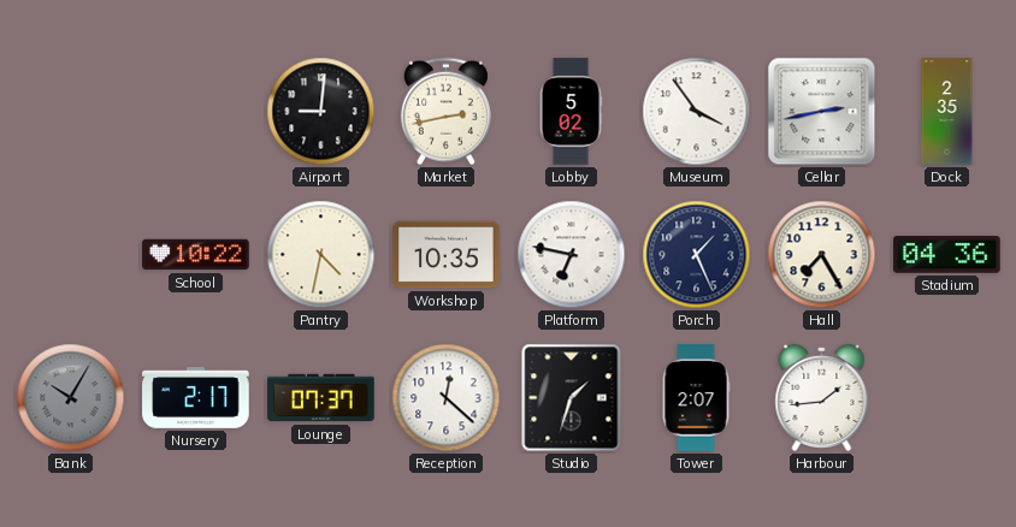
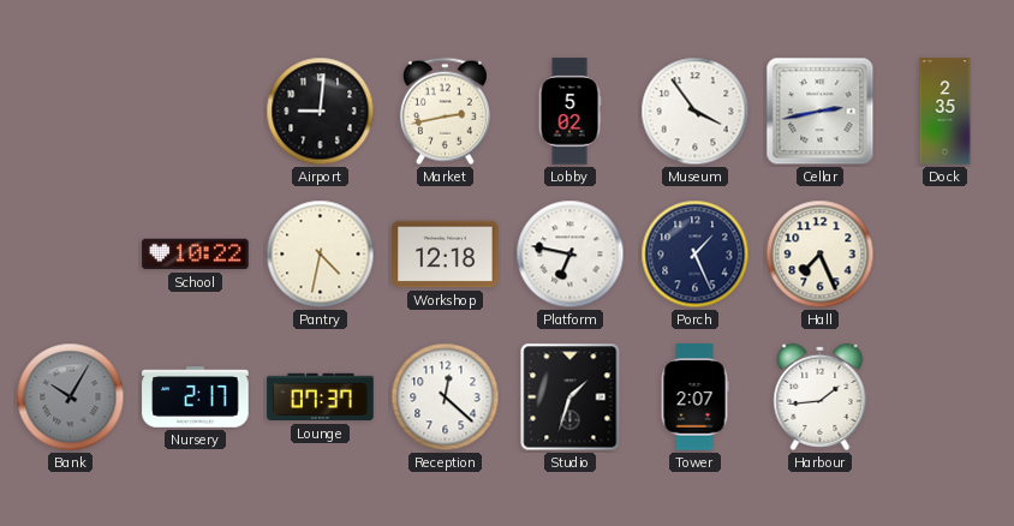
Workshop: 10:35 -> 12:18 (446, 255)
Hall: 7:25 -> 7:26 (821, 255)
Stadium: 04:36 -> none (947, 255)
